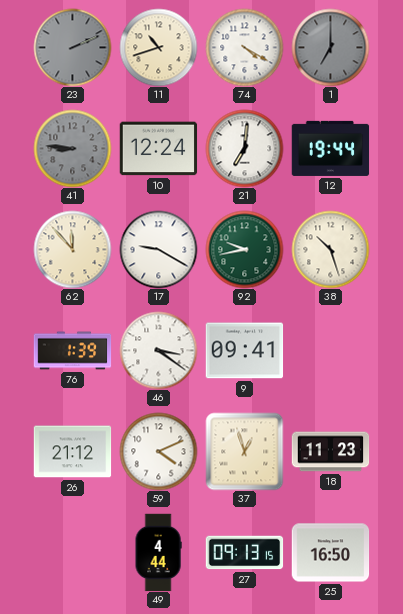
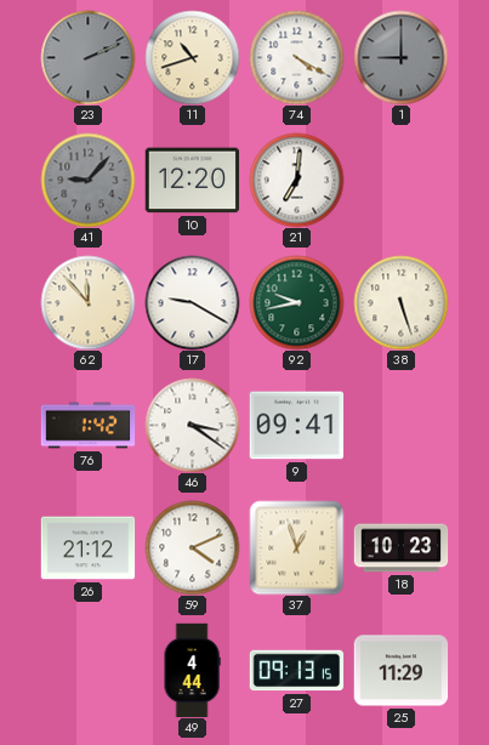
1: 7:00 -> 9:00 (400, 57)
41: 8:46 -> 9:07 (87, 180)
10: 12:24 -> 12:20 (192, 181)
12: 19:44 -> none (330, 148)
38: 10:27 -> 5:27 (400, 302)
76: 1:39 -> 1:42 (87, 426)
18: 11:23 -> 10:23 (400, 548)
25: 16:50 -> 11:29 (400, 671)
